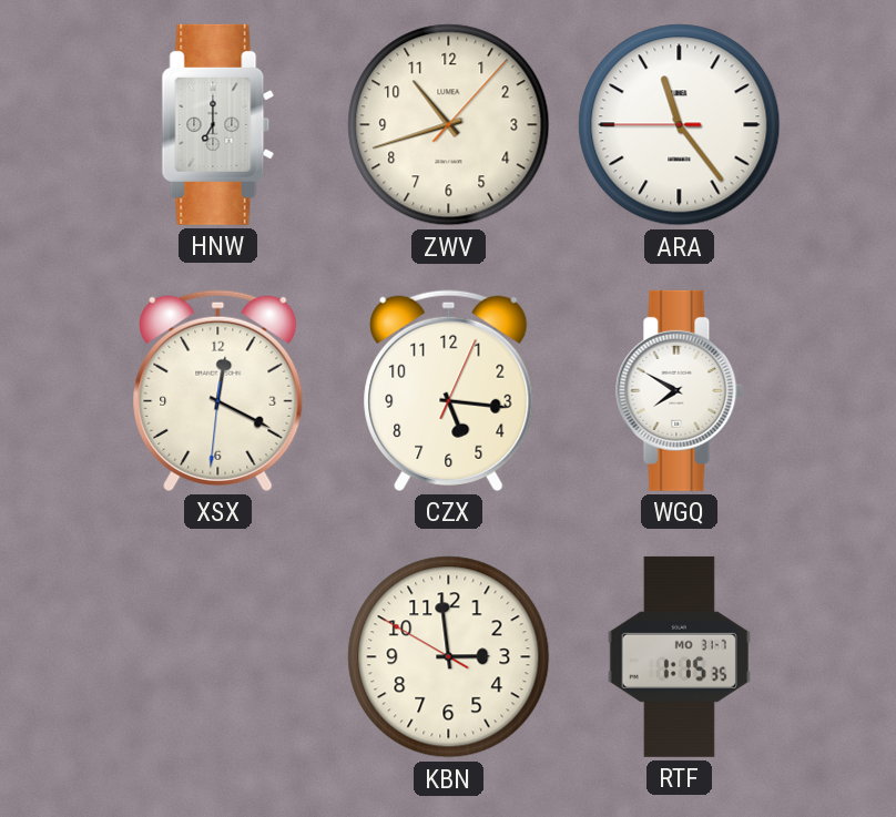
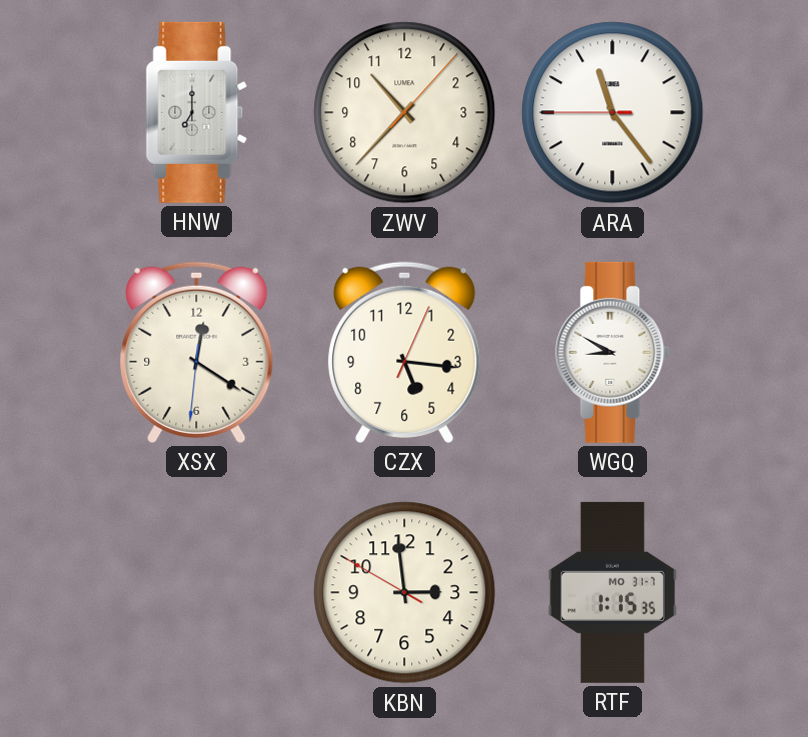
ZWV: 10:42 -> 10:37 (405, 113)
XSX: 12:19 -> 12:20 (197, 352)
WGQ: 7:50 -> 8:50 (613, 352)
